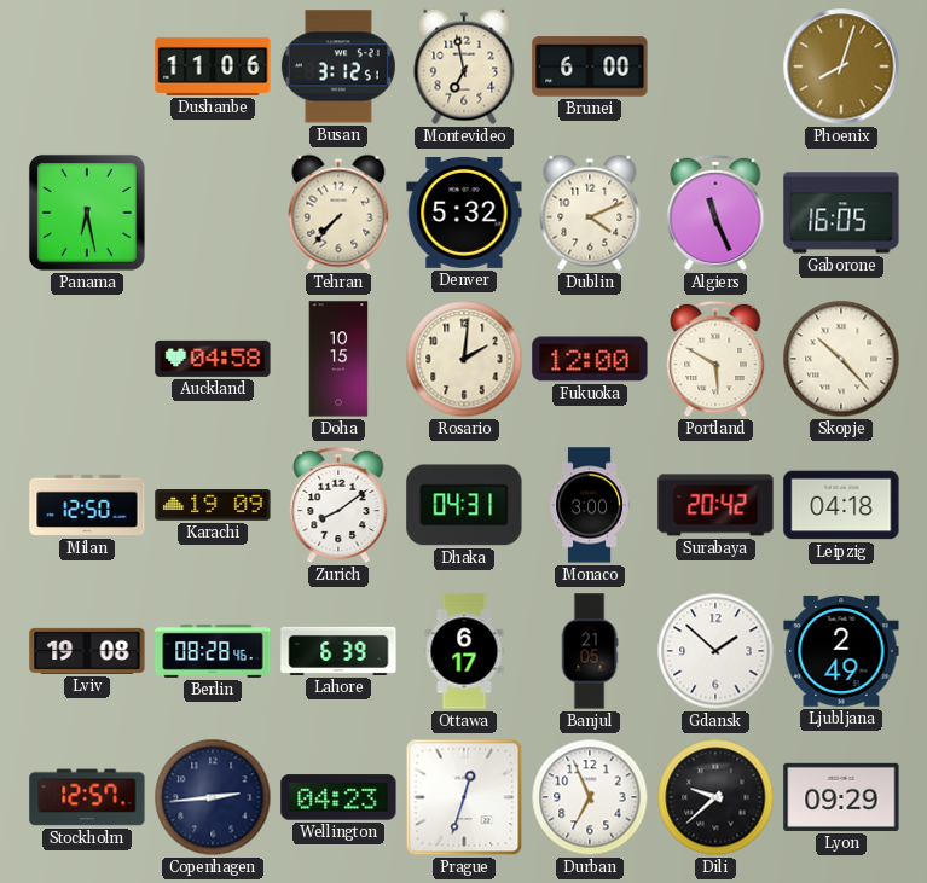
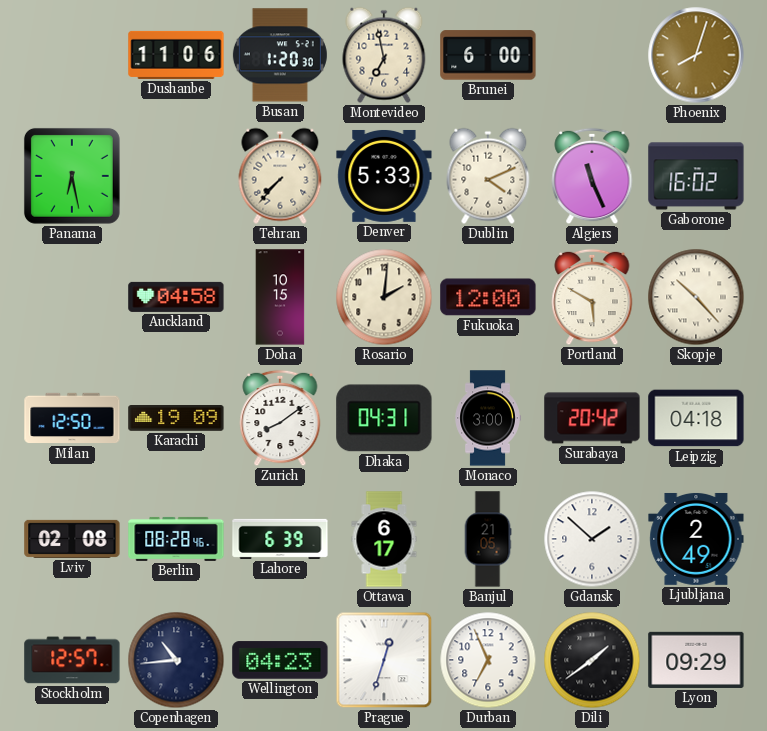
Busan: 3:12 -> 1:20 (280, 55)
Denver: 5:32 -> 5:33 (384, 176)
Gaborone: 16:05 -> 16:02 (696, 176)
Lviv: 19:08 -> 02:08 (72, 539)
Copenhagen: 2:44 -> 10:44 (176, 660)
Dili: 9:38 -> 1:39 (592, 660)
